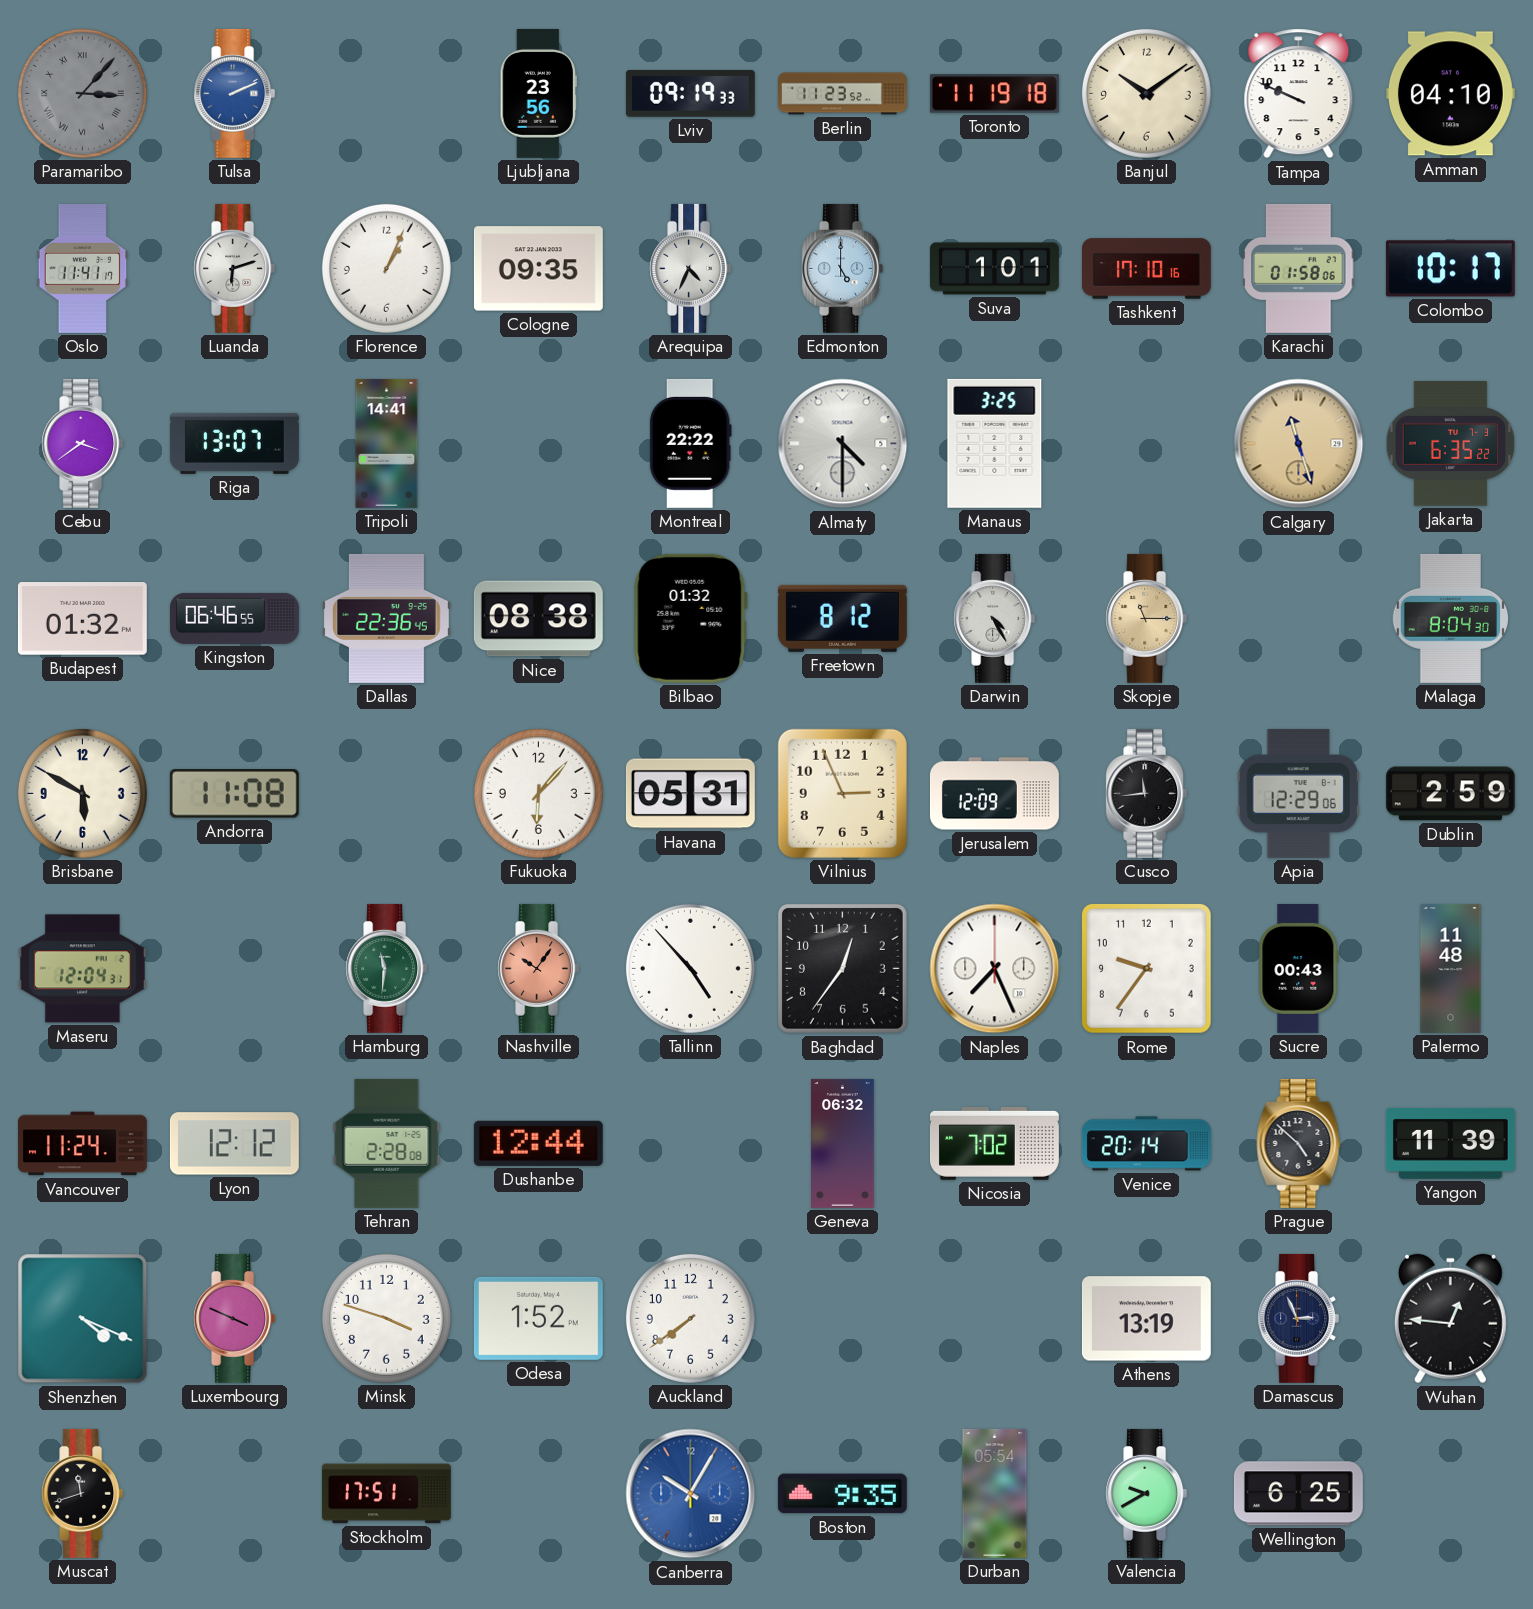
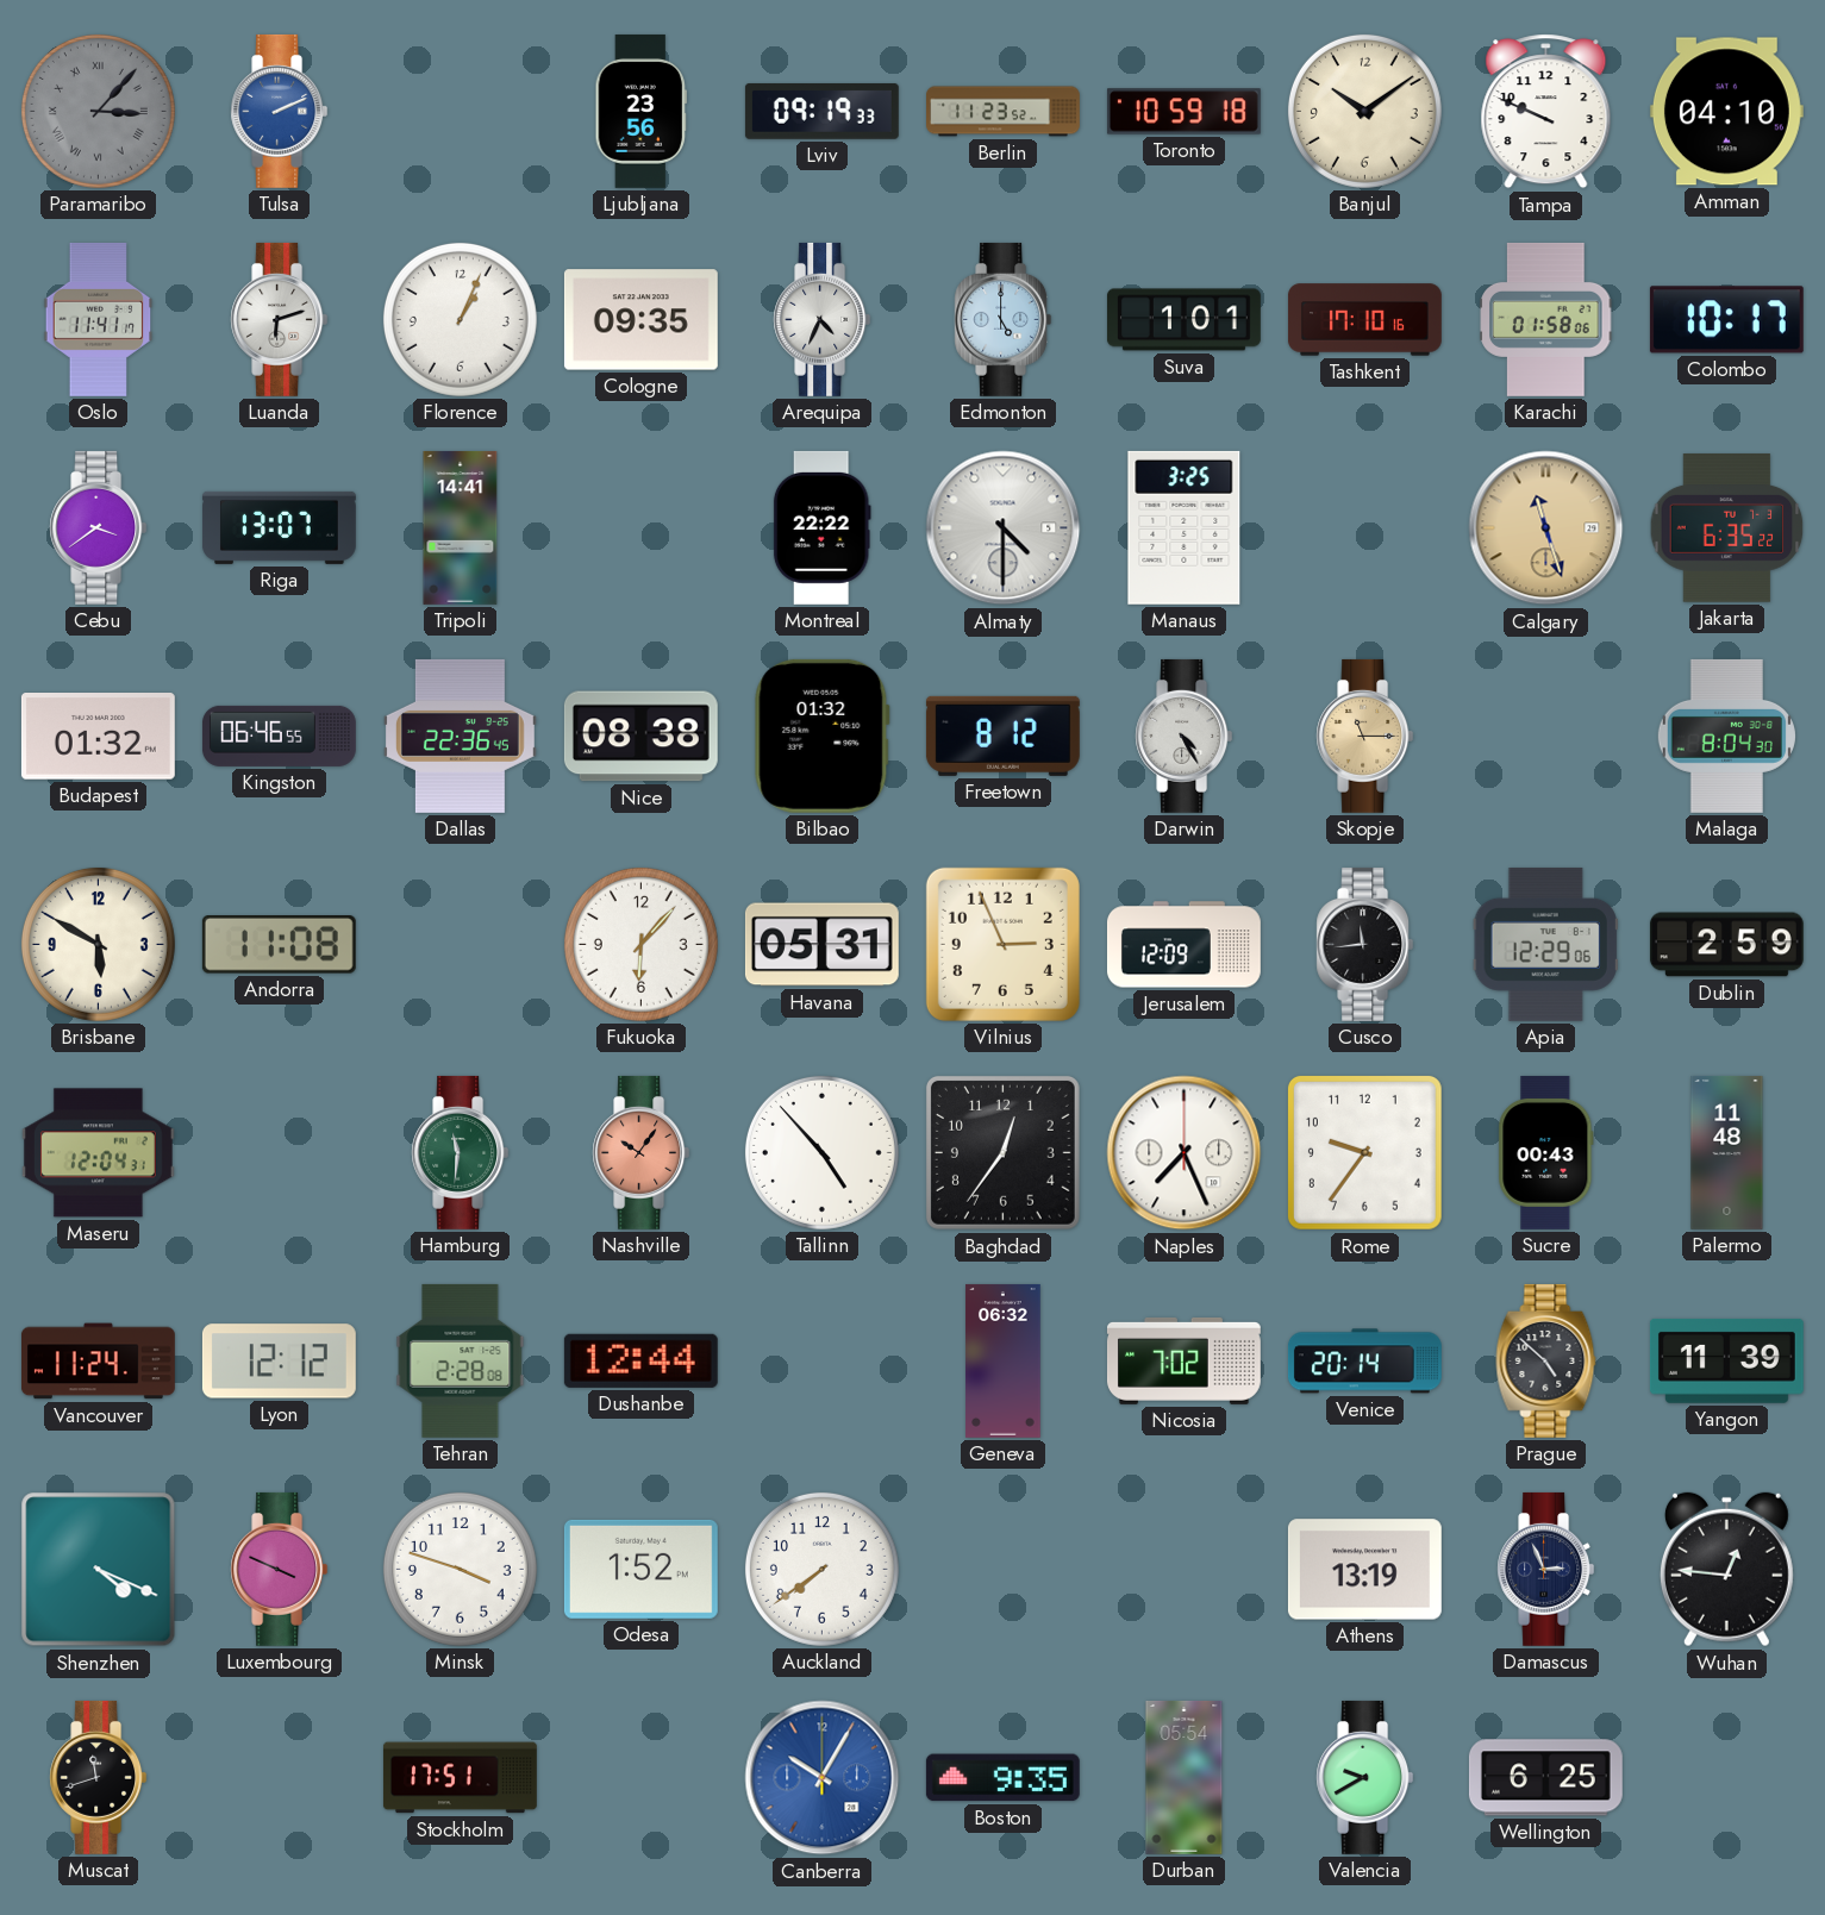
Toronto: 11:19 -> 10:59 (1183, 112)
